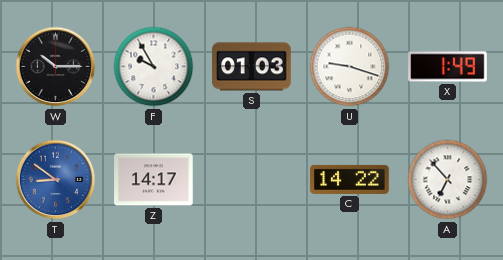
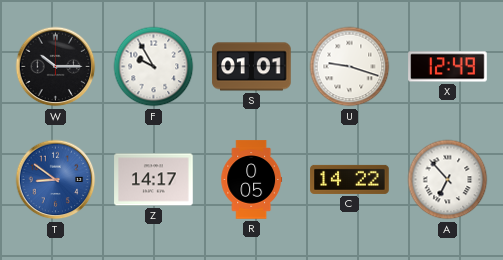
S: 01:03 -> 01:01 (252, 67)
X: 1:49 -> 12:49 (448, 67)
R: none -> 0:05 (252, 180)
